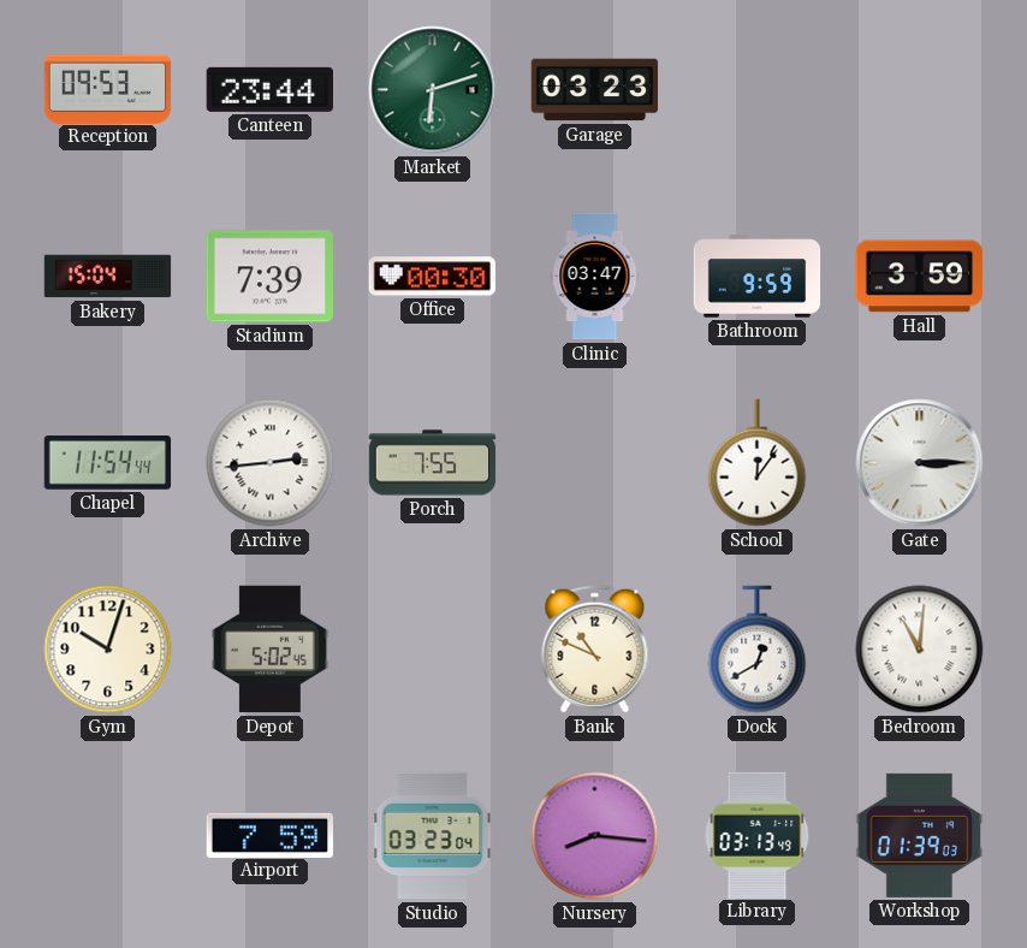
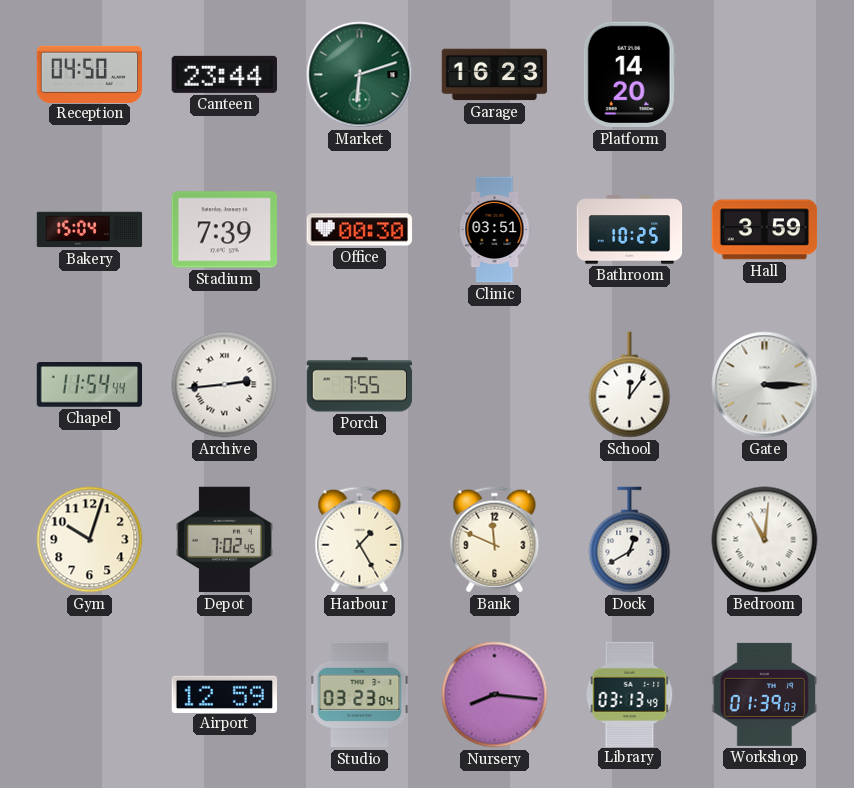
Reception: 09:53 -> 04:50 (90, 74)
Garage: 03:23 -> 16:23 (495, 75)
Platform: none -> 14:20 (629, 75)
Clinic: 03:47 -> 03:51 (495, 230)
Bathroom: 9:59 -> 10:25 (630, 230)
Depot: 5:02 -> 7:02 (224, 540)
Harbour: none -> 1:25 (360, 540)
Bank: 10:49 -> 11:49 (495, 540)
Airport: 7:59 -> 12:59 (224, 694)
